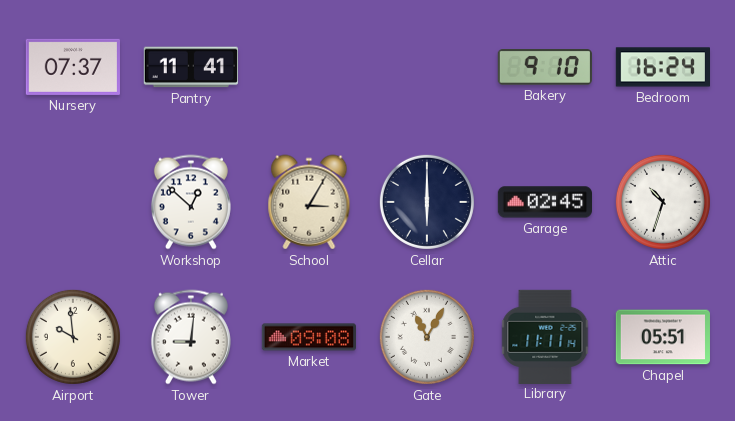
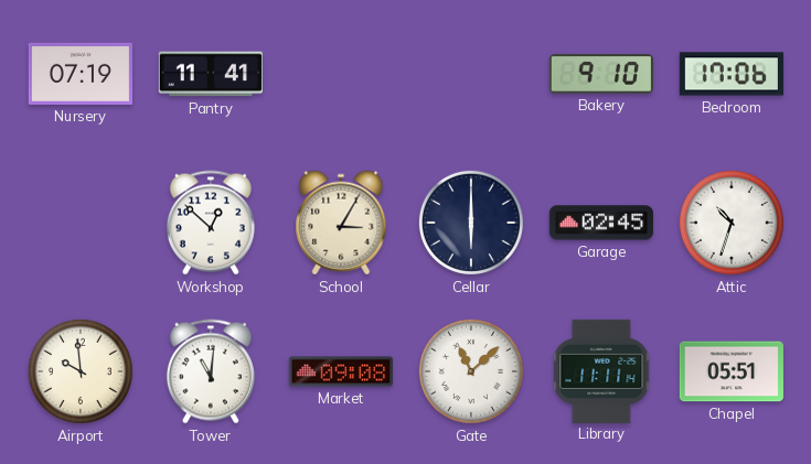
Nursery: 07:37 -> 07:19 (81, 74)
Bedroom: 16:24 -> 17:06 (730, 74)
Tower: 9:01 -> 11:01 (211, 371)
Gate: 11:05 -> 11:08 (471, 371)
